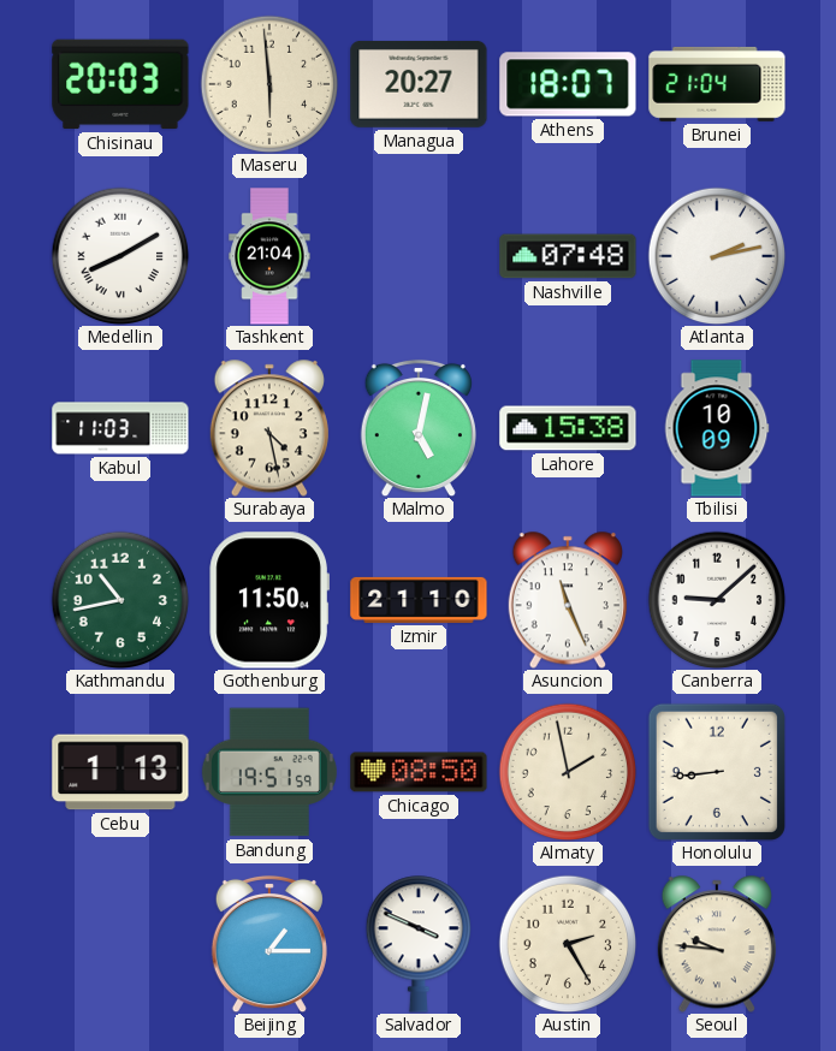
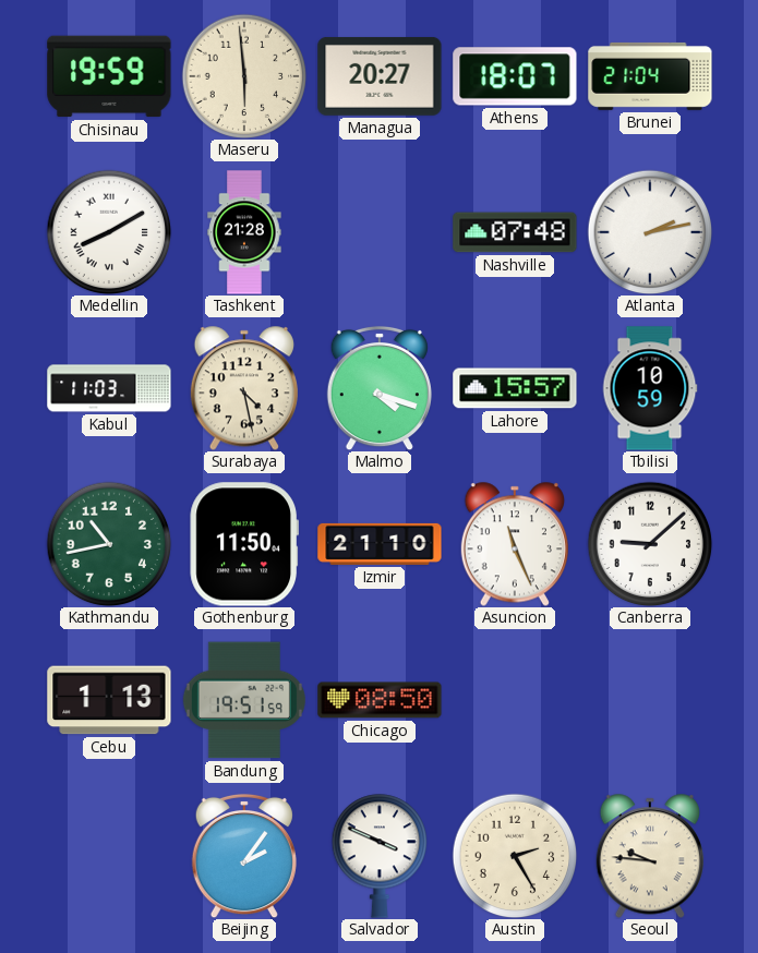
Chisinau: 20:03 -> 19:59 (109, 76)
Tashkent: 21:04 -> 21:28 (244, 232)
Malmo: 5:02 -> 4:18 (380, 388)
Lahore: 15:38 -> 15:57 (515, 388)
Tbilisi: 10:09 -> 10:59 (650, 388)
Almaty: 1:58 -> none (568, 772)
Honolulu: 8:44 -> none (717, 772)
Beijing: 1:15 -> 2:06 (244, 856)
